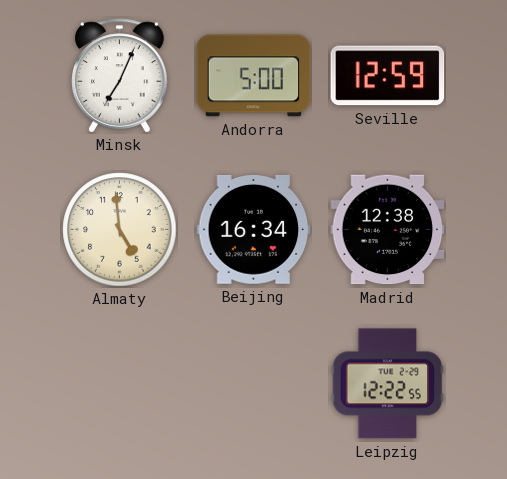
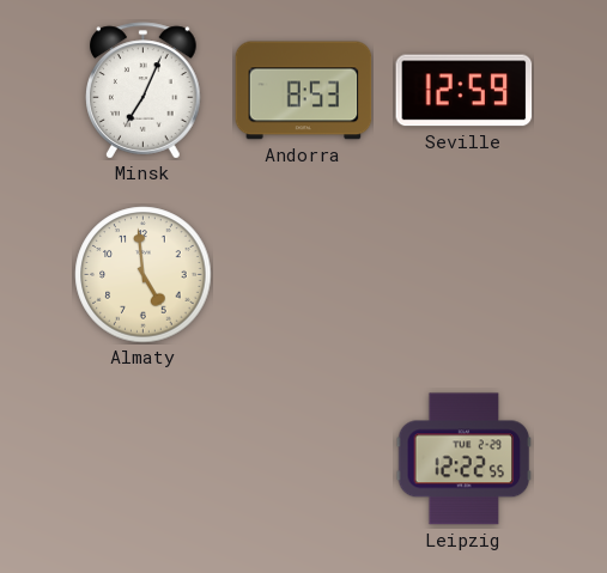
Andorra: 5:00 -> 8:53 (304, 91)
Beijing: 16:34 -> none (254, 229)
Madrid: 12:38 -> none (388, 230)
